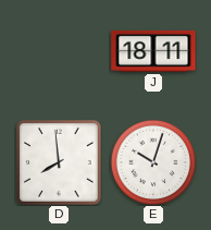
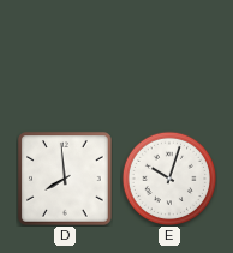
J: 18:11 -> none (153, 51)
